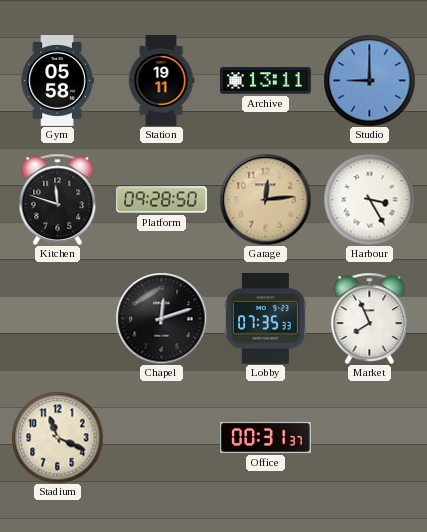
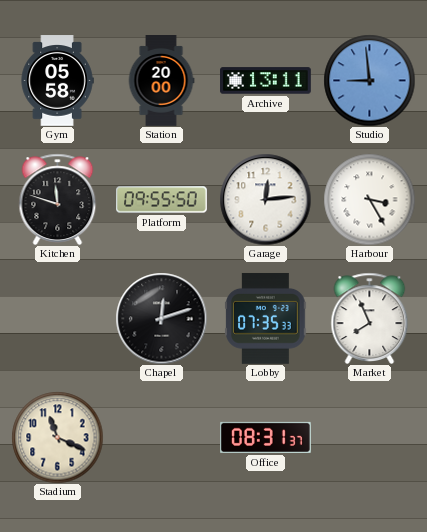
Station: 19:11 -> 20:00 (161, 81)
Studio: 9:00 -> 8:59 (369, 80)
Platform: 09:28 -> 09:55 (162, 200)
Garage dial: champagne -> white (265, 199)
Office: 00:31 -> 08:31 (266, 437)
